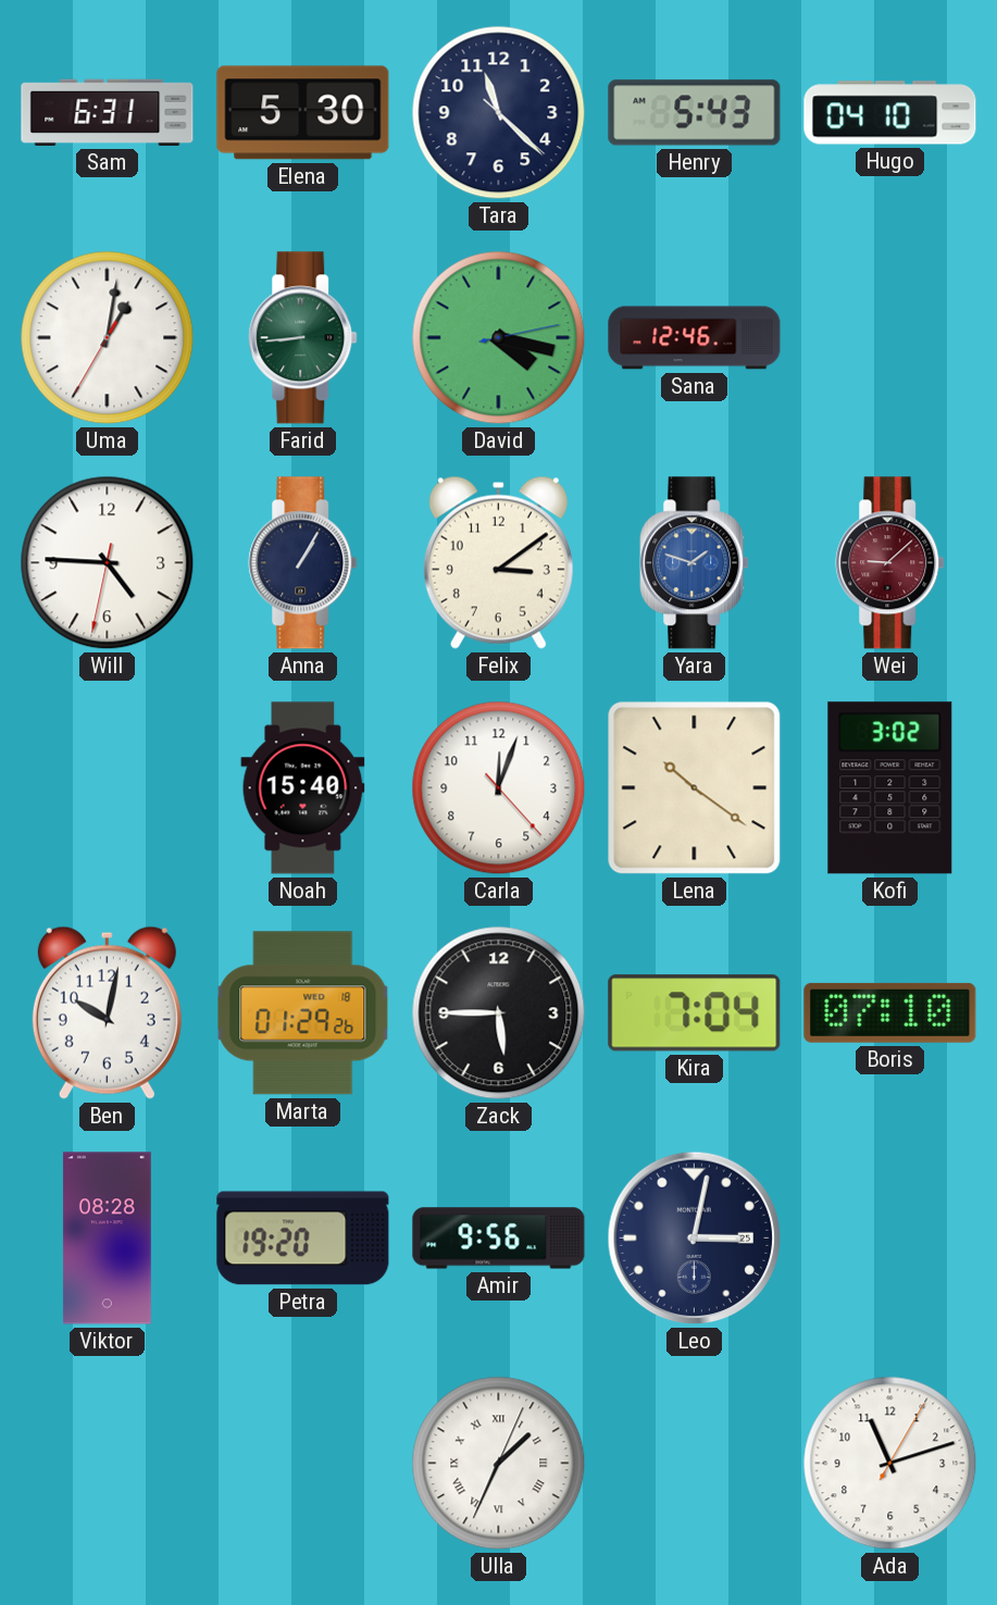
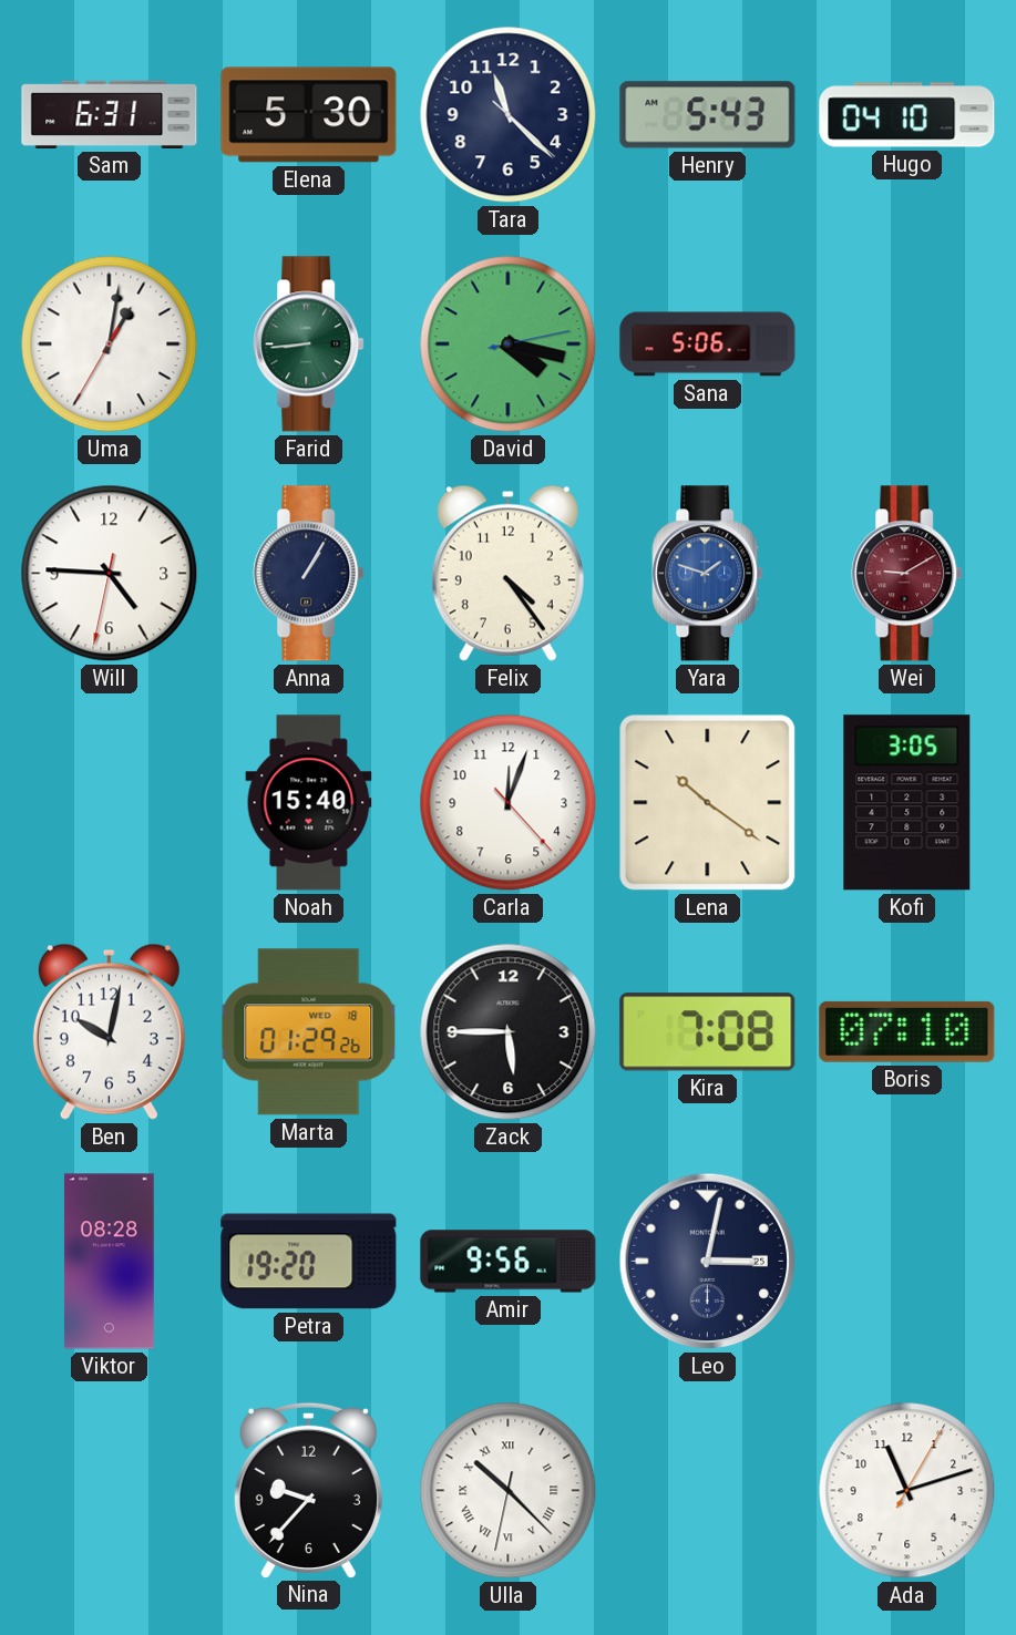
Sana: 12:46 -> 5:06 (708, 345)
Felix: 3:09 -> 4:24 (507, 573)
Wei: 9:08 -> 9:10 (907, 574)
Kofi: 3:02 -> 3:05 (907, 803)
Kira: 7:04 -> 7:08 (708, 1032)
Nina: none -> 9:37 (308, 1490)
Ulla: 1:34 -> 10:22 (509, 1491)
